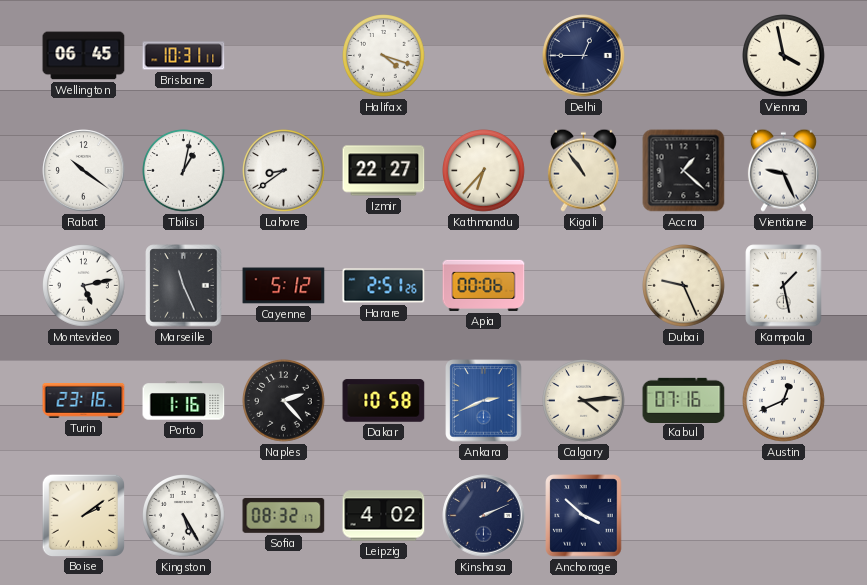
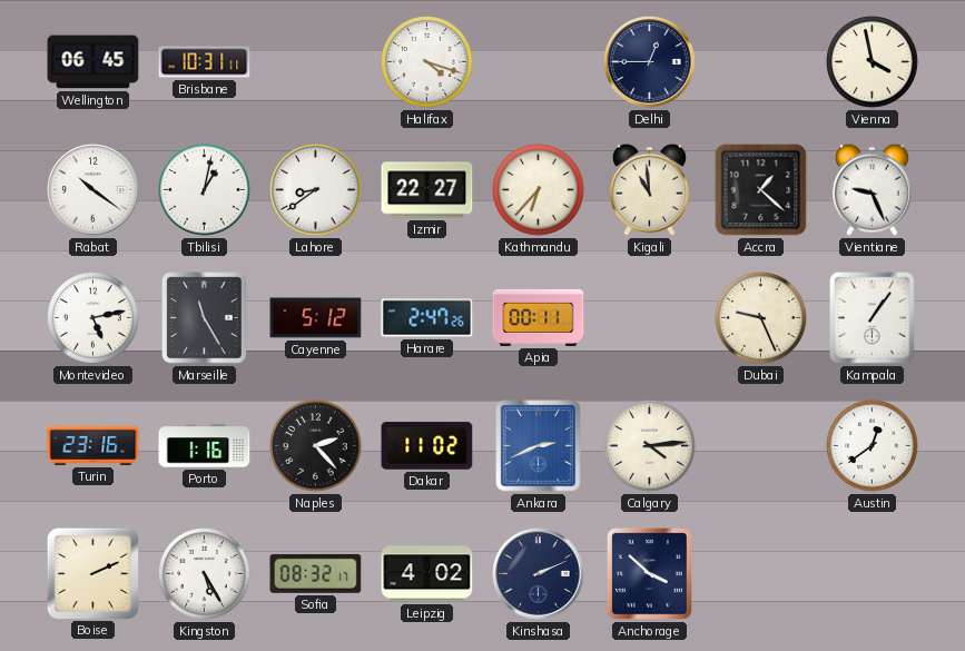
Kigali: 10:54 -> 10:59 (649, 189)
Marseille: 11:26 -> 11:25 (205, 318)
Harare: 2:51 -> 2:47 (427, 318)
Apia: 00:06 -> 00:11 (539, 317)
Kampala: 1:28 -> 1:06 (873, 318)
Dakar: 10:58 -> 11:02 (427, 446)
Kabul: 07:16 -> none (684, 400)
Austin: 12:41 -> 12:39 (873, 446)
Boise: 2:09 -> 2:11 (92, 573)
